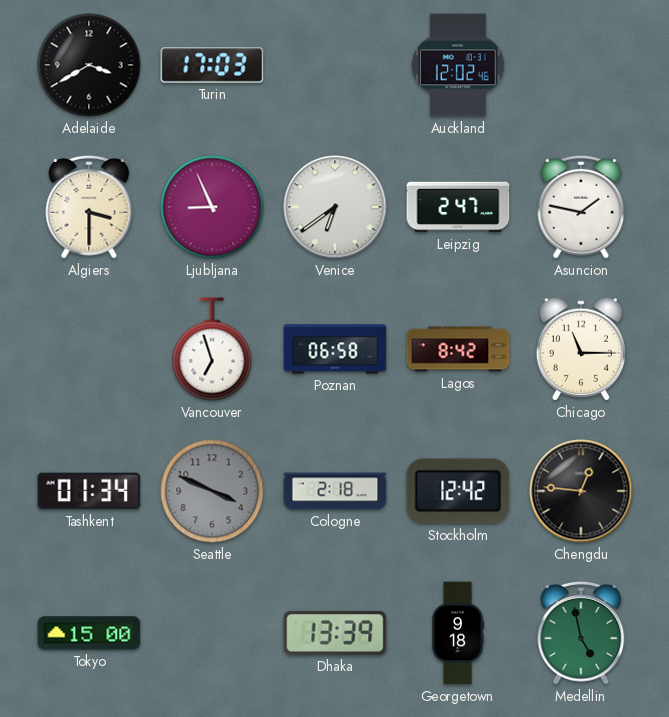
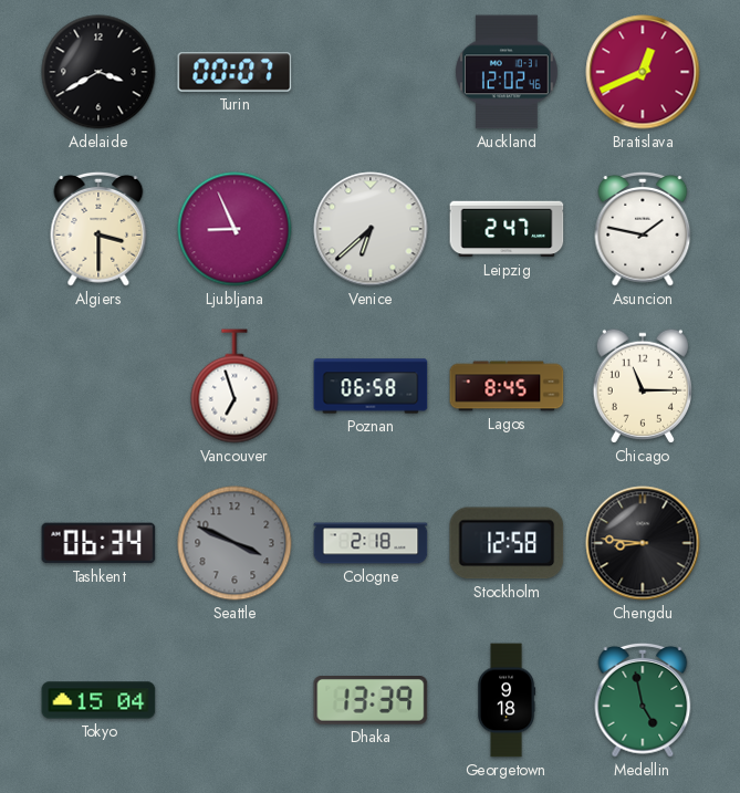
Turin: 17:03 -> 00:07 (234, 72)
Bratislava: none -> 12:41 (643, 72)
Venice: 6:39 -> 6:38 (371, 229)
Lagos: 8:42 -> 8:45 (507, 386)
Tashkent: 01:34 -> 06:34 (98, 543)
Stockholm: 12:42 -> 12:58 (507, 543)
Chengdu: 12:46 -> 8:46 (643, 543)
Tokyo: 15:00 -> 15:04 (98, 700)
